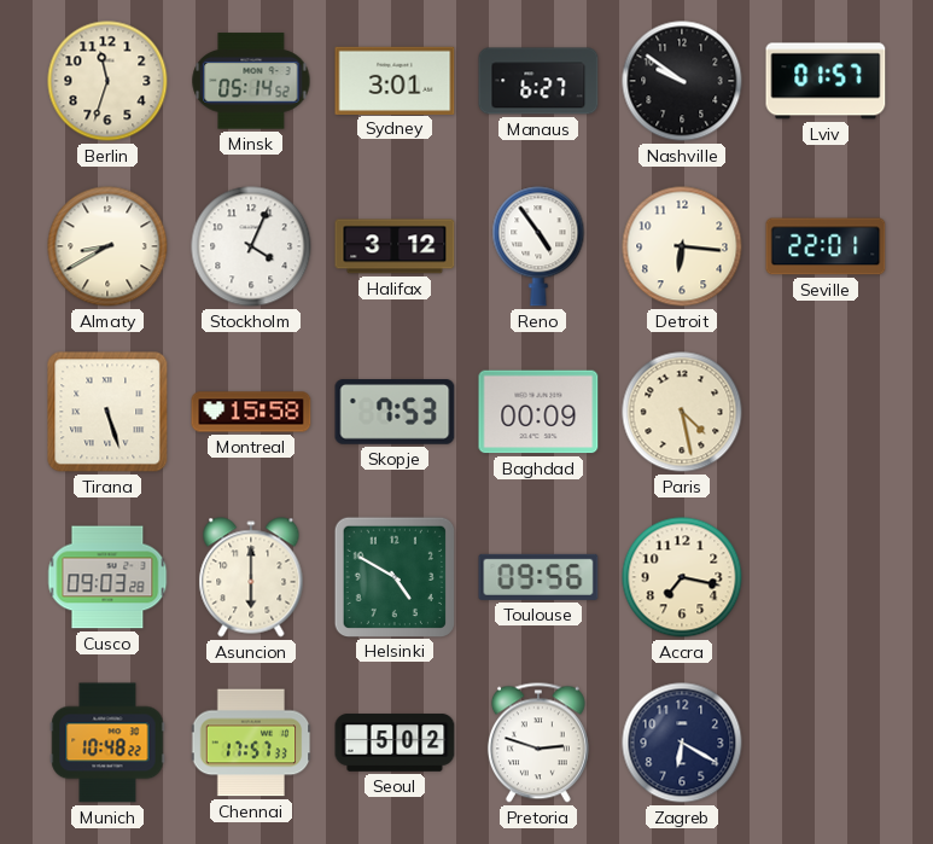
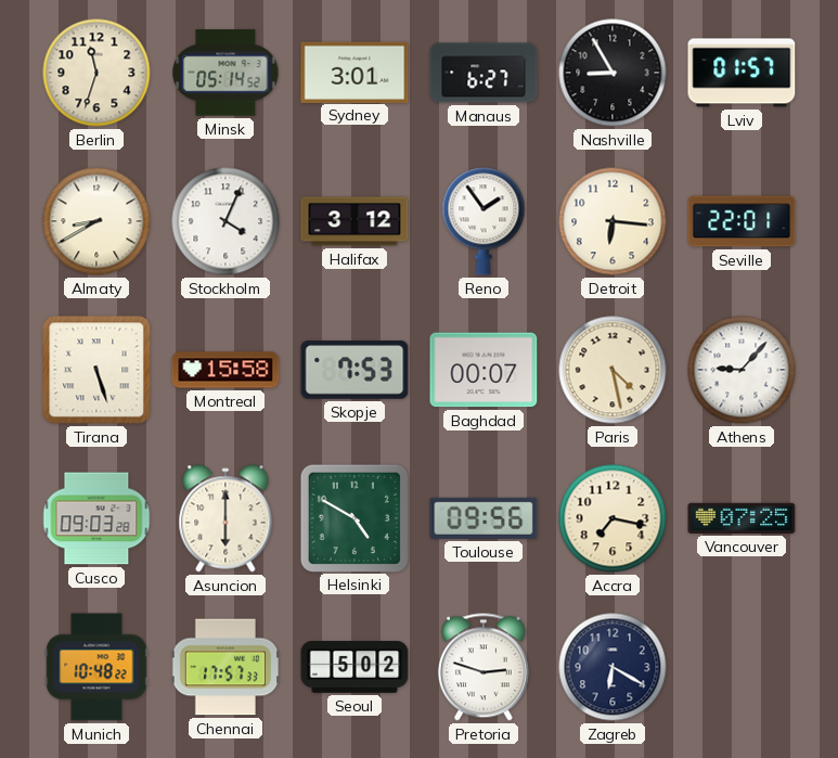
Nashville: 9:51 -> 8:55 (613, 73)
Reno: 4:54 -> 1:54 (484, 221)
Baghdad: 00:09 -> 00:07 (484, 370)
Athens: none -> 9:07 (742, 370)
Vancouver: none -> 07:25 (742, 518)
